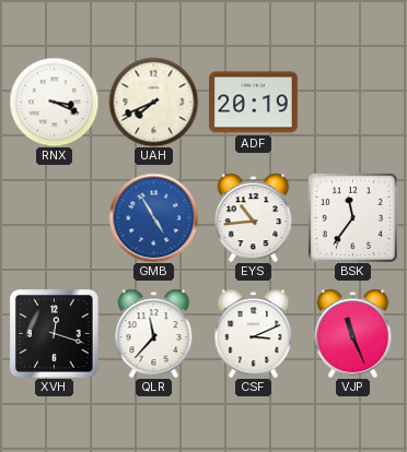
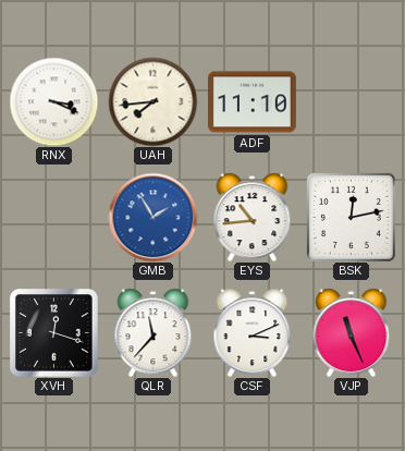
UAH: 7:41 -> 7:44 (152, 101)
ADF: 20:19 -> 11:10 (253, 102)
GMB: 4:55 -> 1:55 (152, 217)
BSK: 11:36 -> 12:13 (351, 217)
